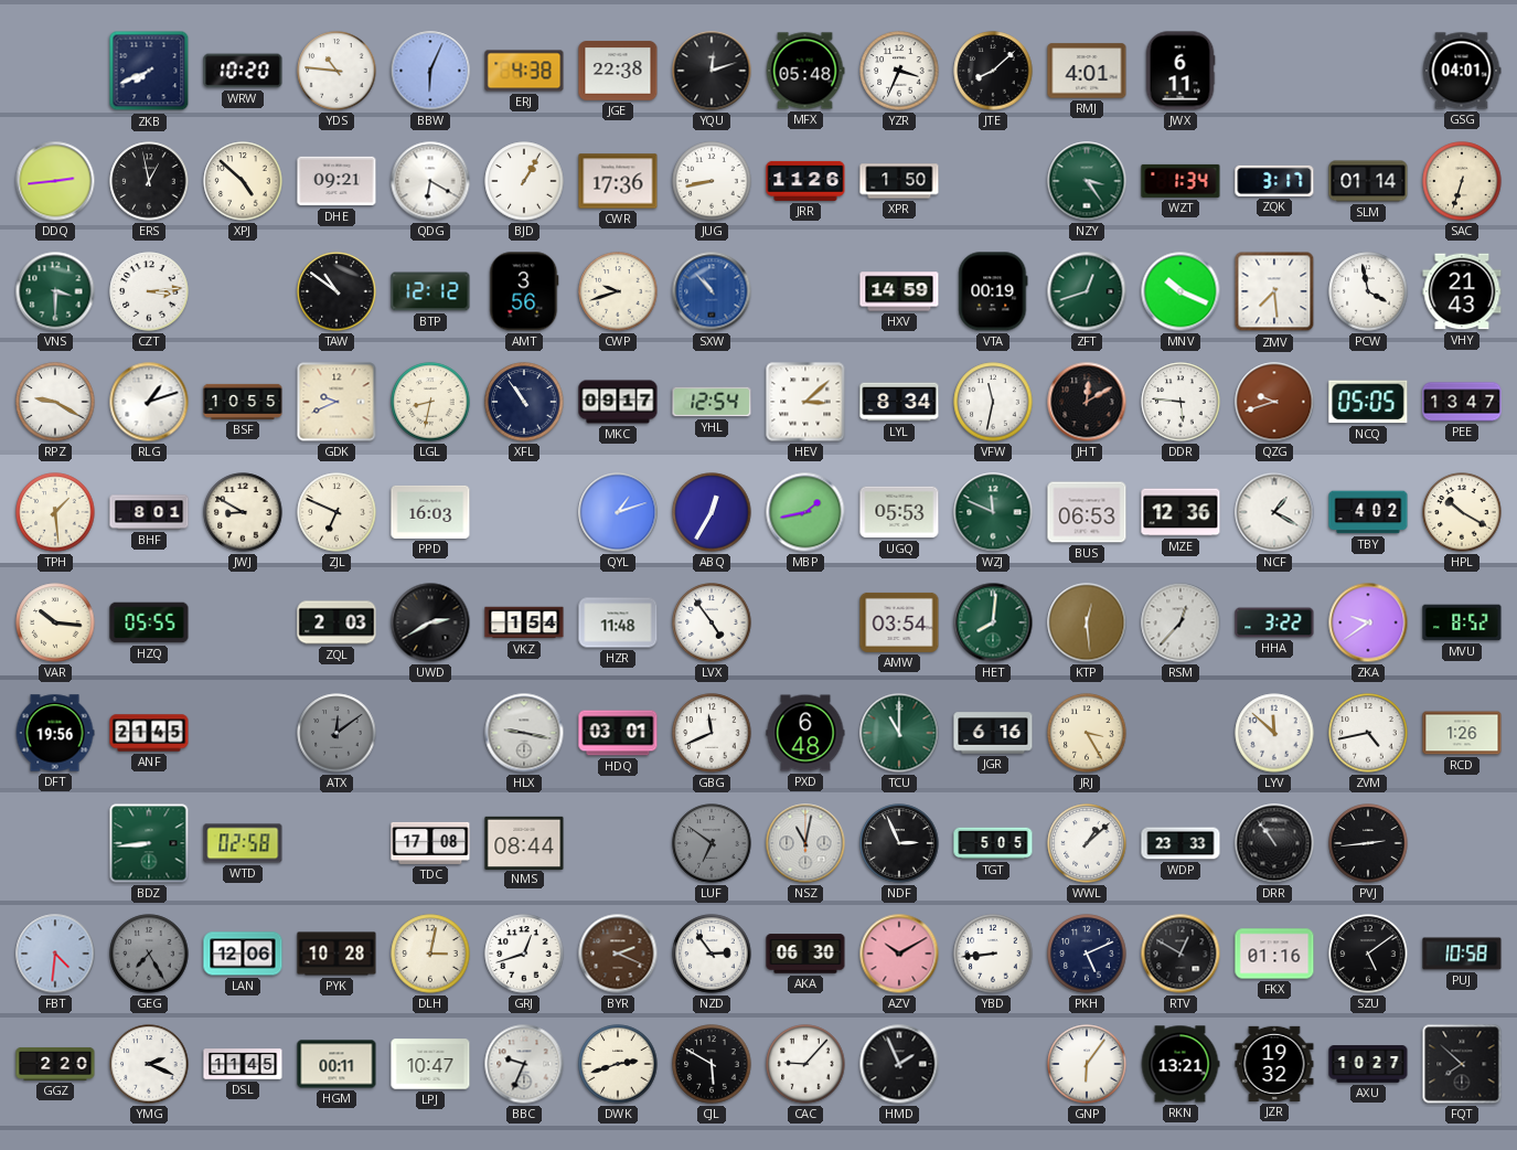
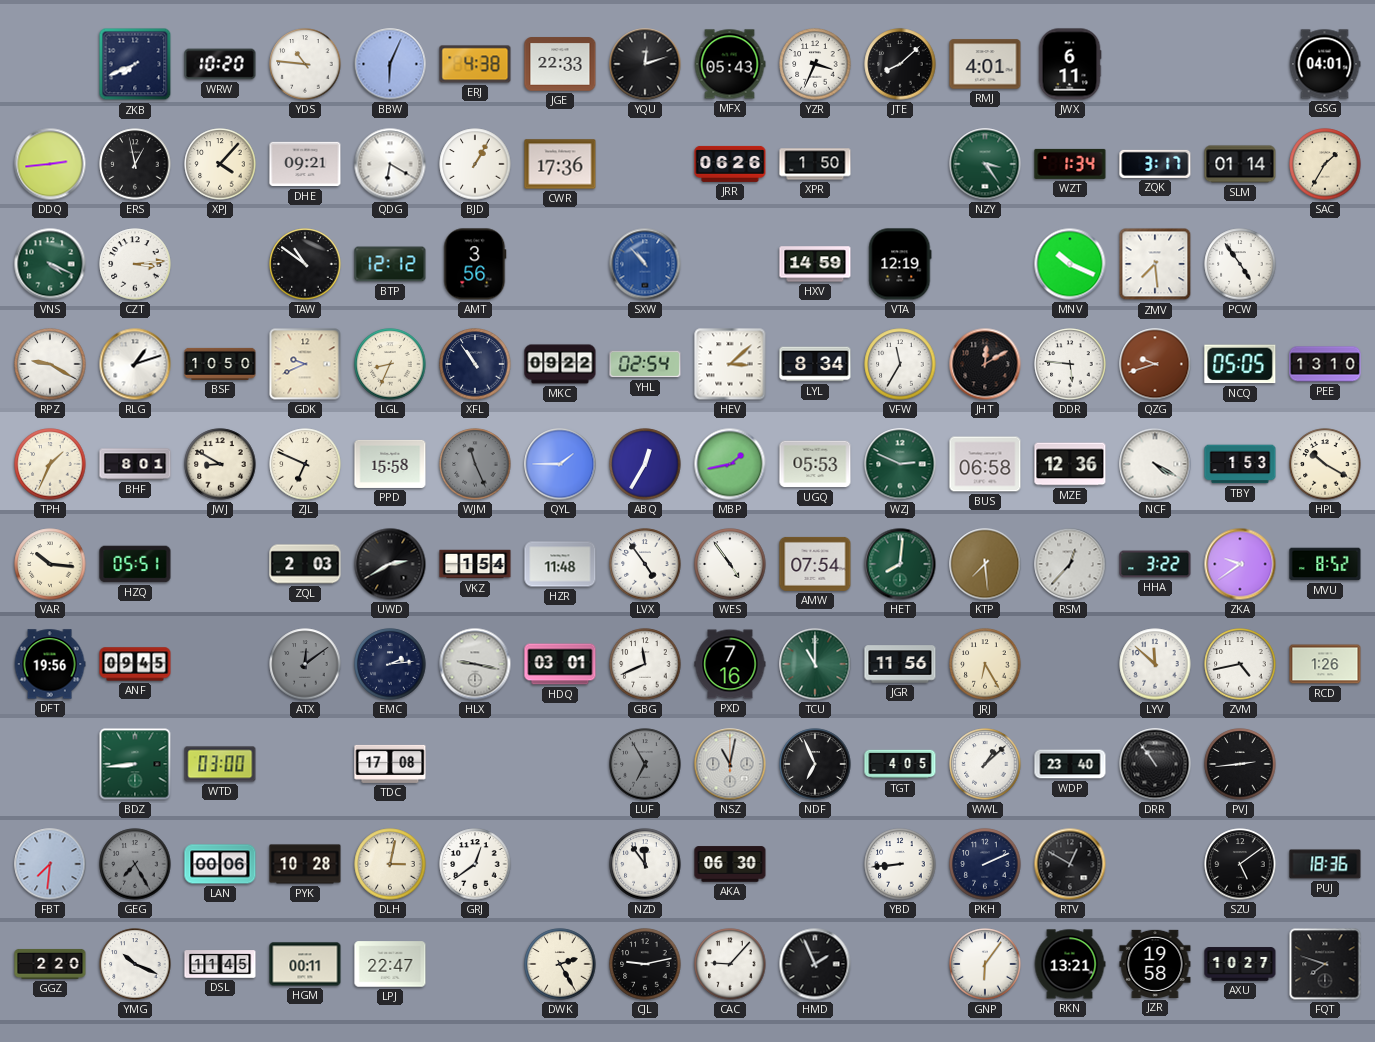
JGE: 22:38 -> 22:33 (560, 64)
MFX: 05:48 -> 05:43 (730, 64)
XPJ: 4:52 -> 4:07 (220, 164)
JUG: 8:43 -> none (712, 181)
JRR: 11:26 -> 06:26 (730, 164)
SAC: 6:33 -> 1:35 (1325, 164)
VNS: 3:30 -> 4:19 (50, 264)
CWP: 9:42 -> none (618, 291)
VTA: 00:19 -> 12:19 (900, 264)
ZFT: 12:42 -> none (1087, 291)
PCW: 3:58 -> 4:54 (1240, 264)
VHY: 21:43 -> none (1462, 291)
BSF: 10:55 -> 10:50 (220, 364)
LGL: 8:32 -> 8:34 (390, 364)
MKC: 09:17 -> 09:22 (560, 364)
YHL: 12:54 -> 02:54 (645, 364)
VFW: 11:32 -> 11:35 (900, 364)
PEE: 13:47 -> 13:10 (1325, 364)
TPH: 1:29 -> 1:34 (50, 464)
PPD: 16:03 -> 15:58 (390, 464)
WJM: none -> 11:26 (475, 464)
QYL: 1:12 -> 1:45 (560, 464)
WZJ: 11:49 -> 2:49 (900, 464)
BUS: 06:53 -> 06:58 (985, 464)
NCF: 1:20 -> 4:20 (1155, 464)
TBY: 4:02 -> 1:53 (1240, 464)
HZQ: 05:55 -> 05:51 (135, 564)
WES: none -> 4:54 (730, 564)
AMW: 03:54 -> 07:54 (815, 564)
KTP: 12:29 -> 7:29 (985, 564)
ANF: 21:45 -> 09:45 (135, 664)
EMC: none -> 2:14 (390, 664)
PXD: 6:48 -> 7:16 (730, 664)
JGR: 6:16 -> 11:56 (900, 664)
JRJ: 3:25 -> 6:25 (985, 664)
WTD: 02:58 -> 03:00 (220, 764)
NMS: 08:44 -> none (524, 842)
LUF: 6:51 -> 6:55 (645, 764)
NDF: 2:56 -> 6:56 (815, 764)
TGT: 5:05 -> 4:05 (900, 764)
WDP: 23:33 -> 23:40 (1070, 764)
FBT: 4:31 -> 7:31 (50, 864)
LAN: 12:06 -> 00:06 (220, 864)
GRJ: 12:42 -> 12:39 (475, 864)
BYR: 2:19 -> none (618, 954)
NZD: 2:54 -> 11:54 (645, 864)
AZV: 10:10 -> none (899, 954)
PKH: 5:11 -> 2:11 (985, 864)
FKX: 01:16 -> none (1274, 954)
PUJ: 10:58 -> 18:36 (1325, 864)
YMG: 2:19 -> 10:19 (135, 964)
LPJ: 10:47 -> 22:47 (390, 964)
BBC: 9:34 -> none (524, 1064)
DWK: 2:42 -> 2:25 (560, 964)
CJL: 5:50 -> 9:13 (645, 964)
JZR: 19:32 -> 19:58 (1155, 964)
FQT: 7:52 -> 7:48 (1325, 964)
